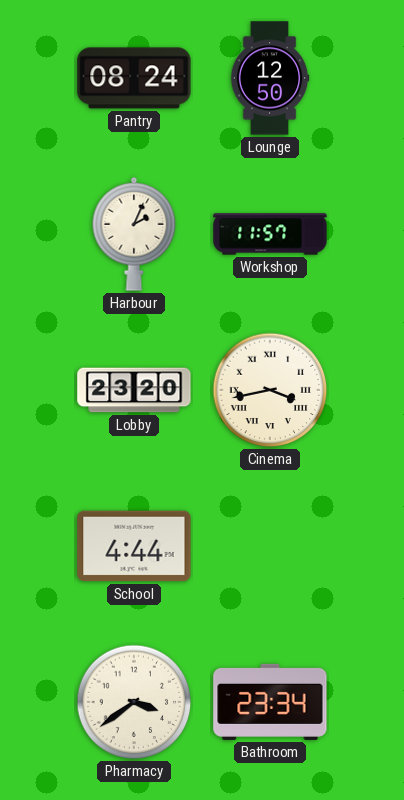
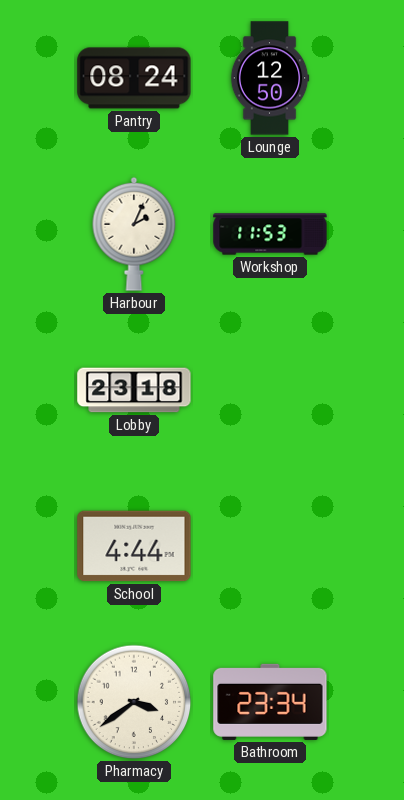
Workshop: 11:57 -> 11:53 (270, 234)
Lobby: 23:20 -> 23:18 (134, 390)
Cinema: 3:43 -> none (270, 390)
